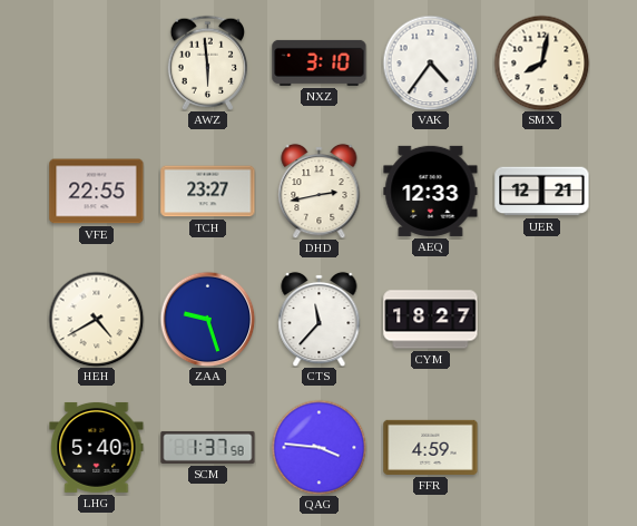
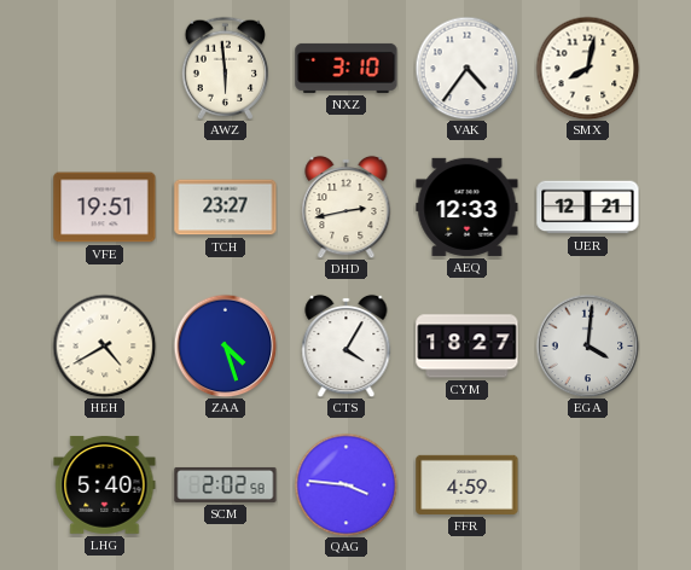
VFE: 22:55 -> 19:51 (105, 208)
ZAA: 9:27 -> 4:27 (225, 345)
CTS: 11:37 -> 4:05 (347, 345)
EGA: none -> 4:01 (587, 345)
SCM: 1:37 -> 2:02 (226, 484)
